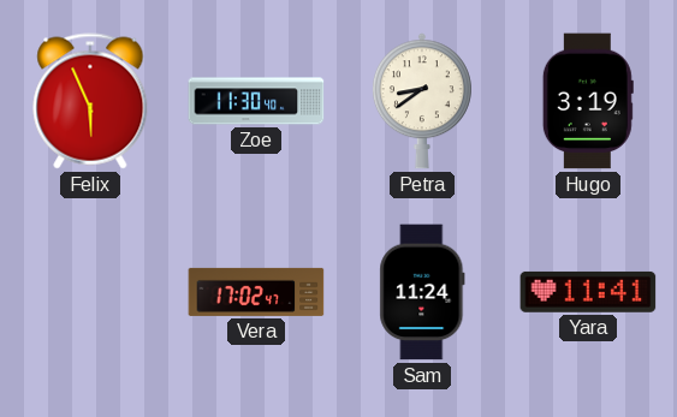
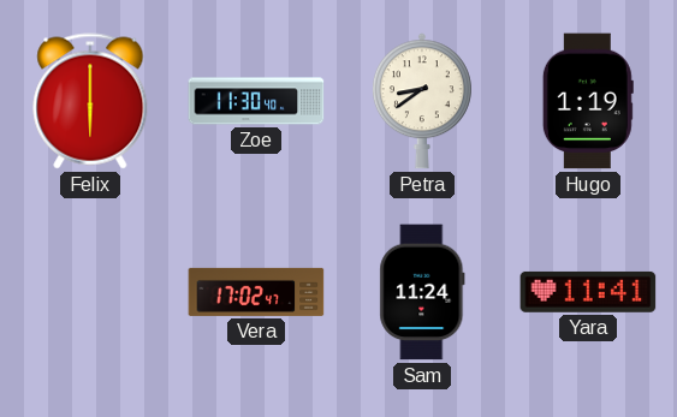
Felix: 5:56 -> 6:00 (90, 101)
Hugo: 3:19 -> 1:19 (588, 101)
